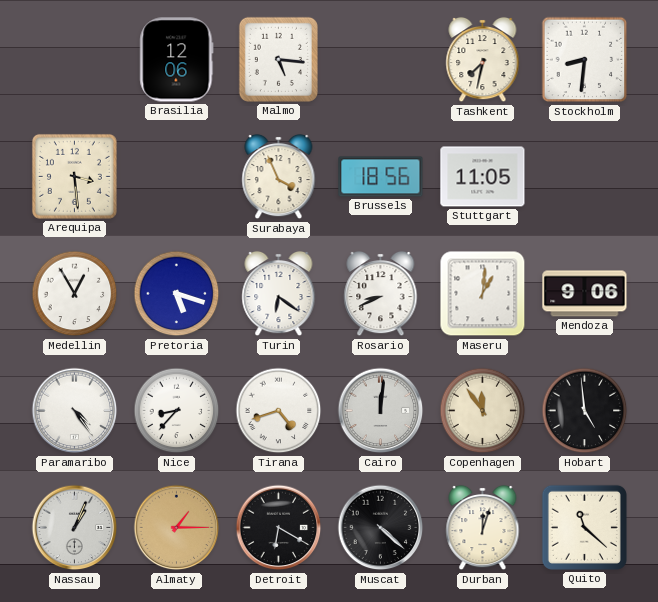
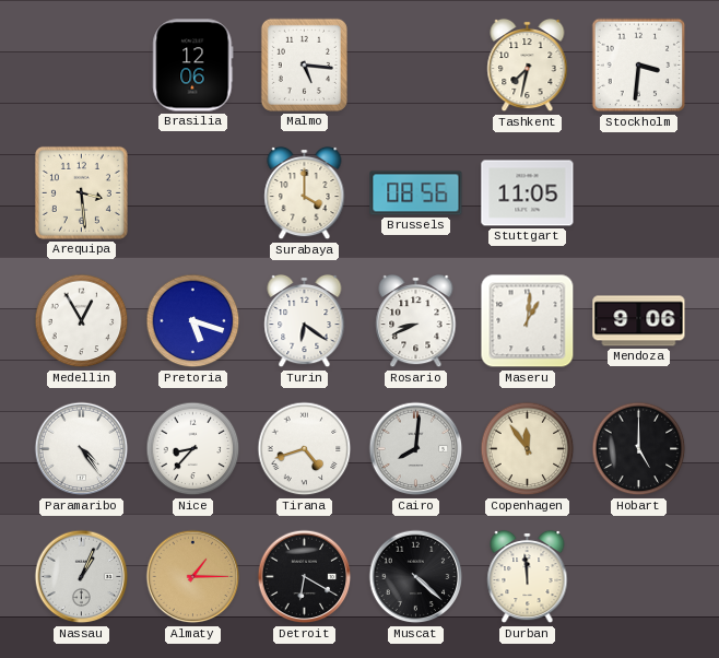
Stockholm: 8:31 -> 3:31 (639, 66)
Surabaya: 3:56 -> 4:00 (305, 193)
Brussels: 18:56 -> 08:56 (416, 193)
Cairo: 12:01 -> 8:01 (416, 449)
Hobart: 4:59 -> 5:00 (639, 449)
Durban: 12:03 -> 11:59 (528, 577)
Quito: 11:22 -> none (584, 527)
